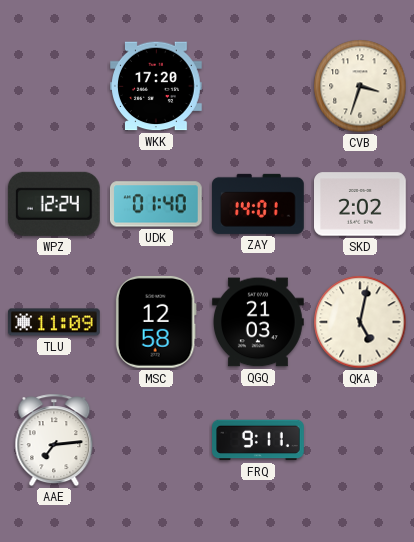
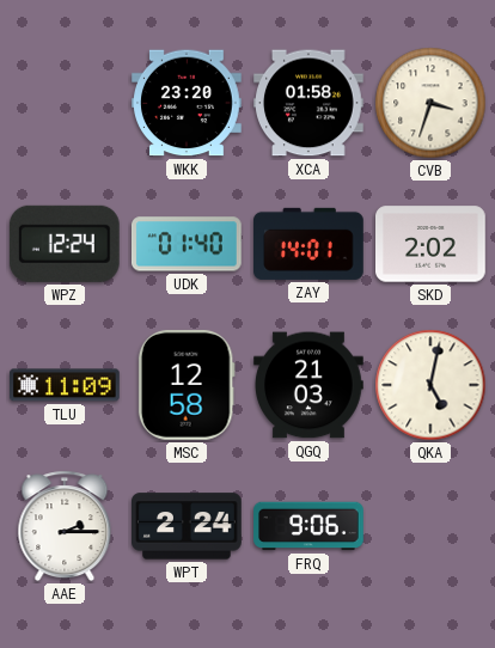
WKK: 17:20 -> 23:20 (188, 103)
XCA: none -> 01:58 (310, 103)
AAE: 7:14 -> 2:15 (65, 526)
WPT: none -> 2:24 (188, 526)
FRQ: 9:11 -> 9:06 (308, 526)
